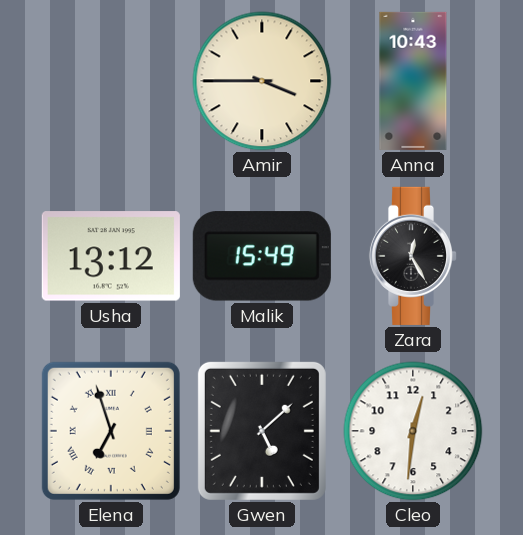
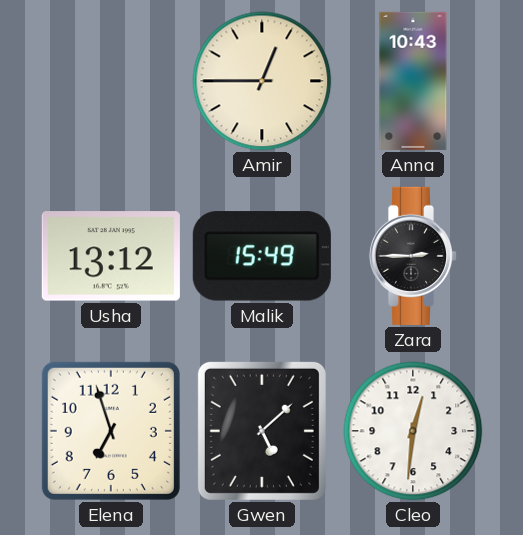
Amir: 3:45 -> 12:45 (262, 81)
Zara: 12:25 -> 2:45 (413, 256)
Elena numerals: Roman -> Arabic (111, 431)
